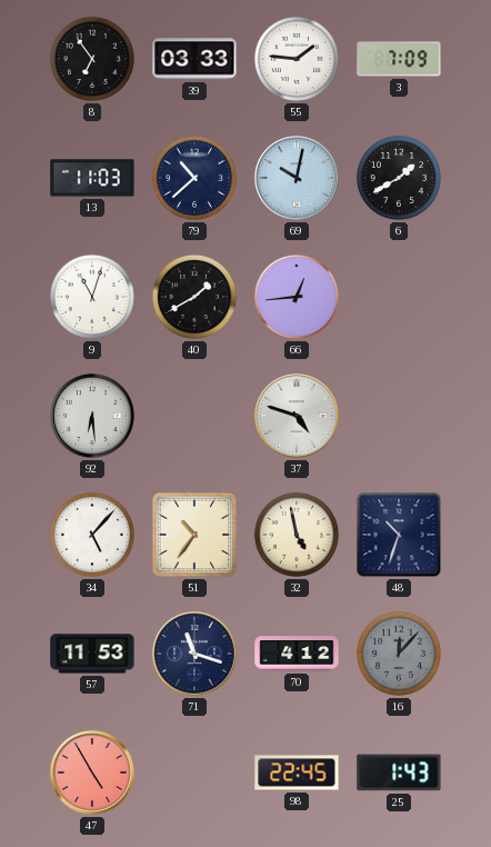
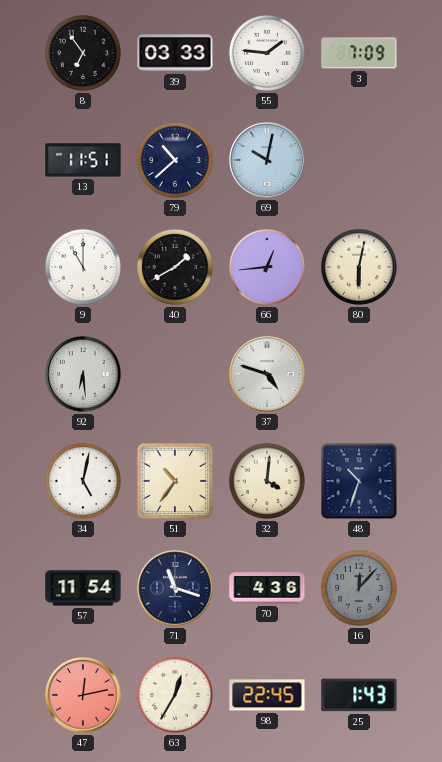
13: 11:03 -> 11:51 (83, 160)
6: 1:40 -> none (399, 178)
9: 11:03 -> 11:00 (83, 267)
80: none -> 6:02 (359, 267)
34: 5:07 -> 5:02 (83, 481)
32: 4:58 -> 4:01 (267, 481)
57: 11:53 -> 11:54 (83, 588)
70: 4:12 -> 4:36 (267, 588)
47: 4:55 -> 12:13 (83, 695)
63: none -> 12:35 (175, 695)
